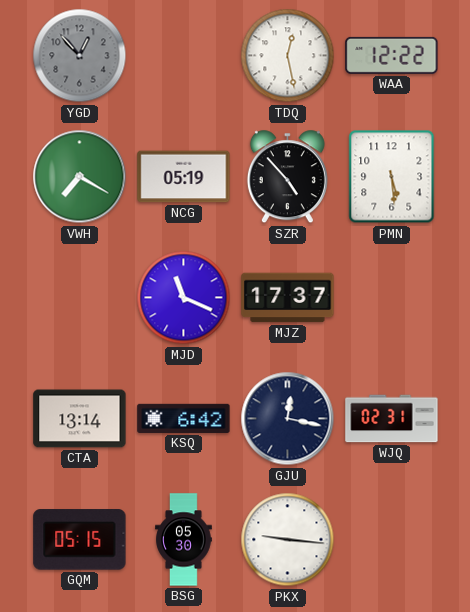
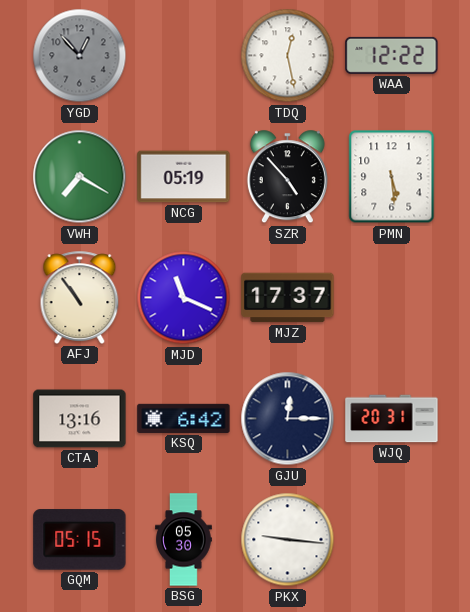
AFJ: none -> 10:54 (80, 297)
CTA: 13:14 -> 13:16 (80, 419)
GJU: 12:17 -> 12:15 (288, 419)
WJQ: 02:31 -> 20:31 (392, 419)
